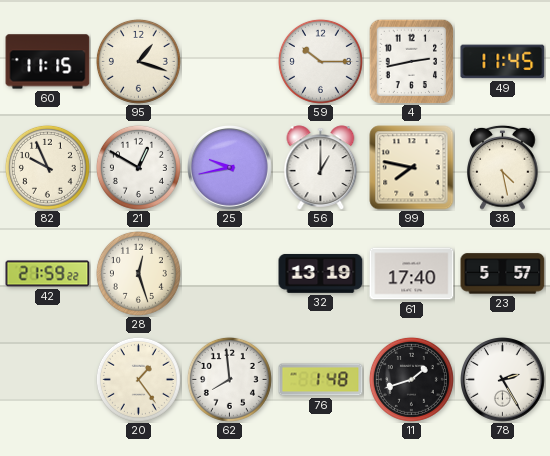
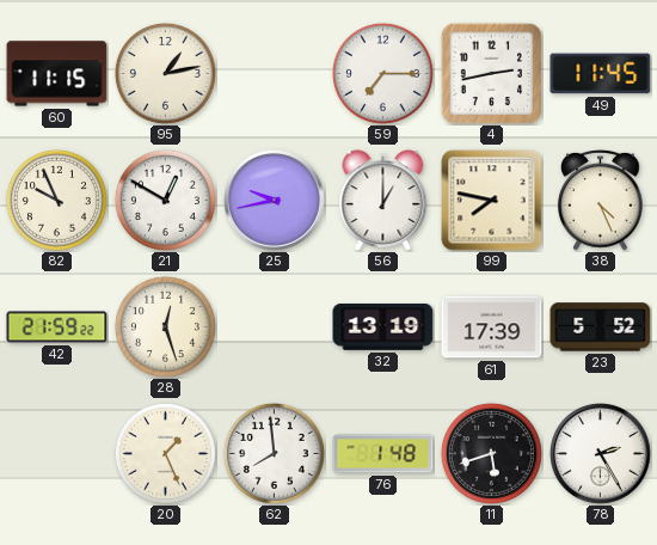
95: 1:18 -> 1:13 (165, 73)
59: 10:15 -> 7:15 (382, 73)
38: 4:28 -> 4:26 (601, 200)
61: 17:40 -> 17:39 (492, 327)
23: 5:57 -> 5:52 (601, 327)
20: 1:24 -> 1:26 (165, 453)
11: 1:42 -> 5:42 (491, 453)
